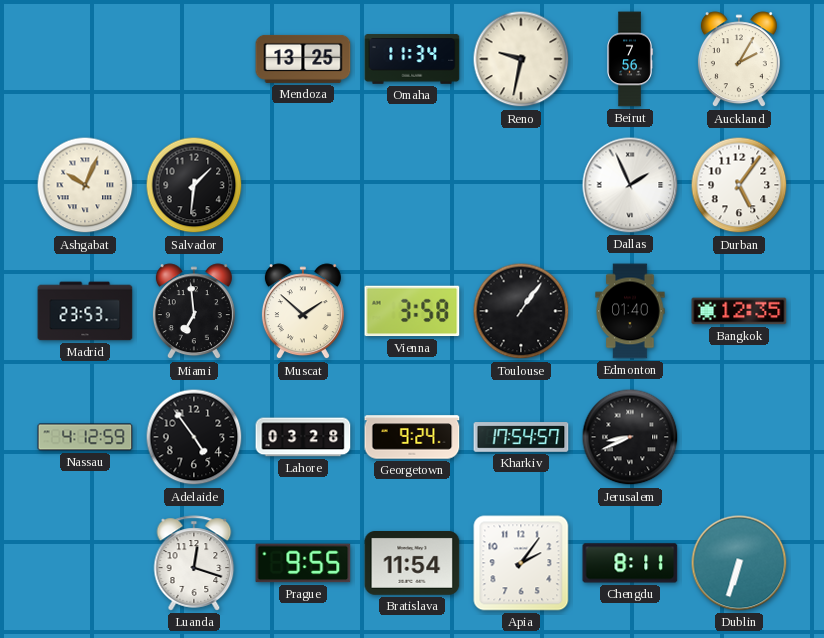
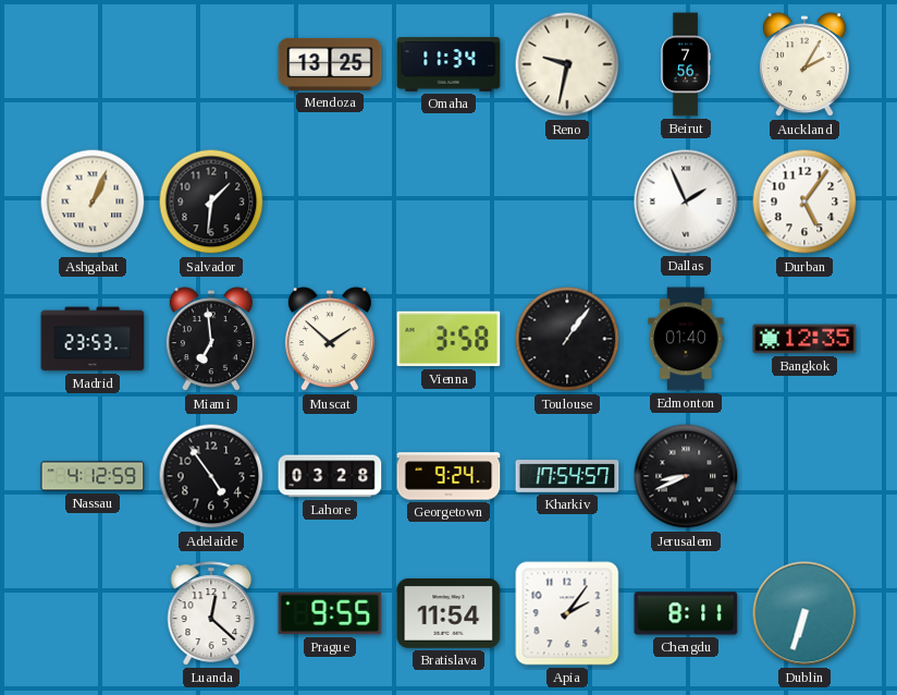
Ashgabat: 10:04 -> 1:04 (93, 202)
Luanda: 12:18 -> 12:22 (211, 613)
